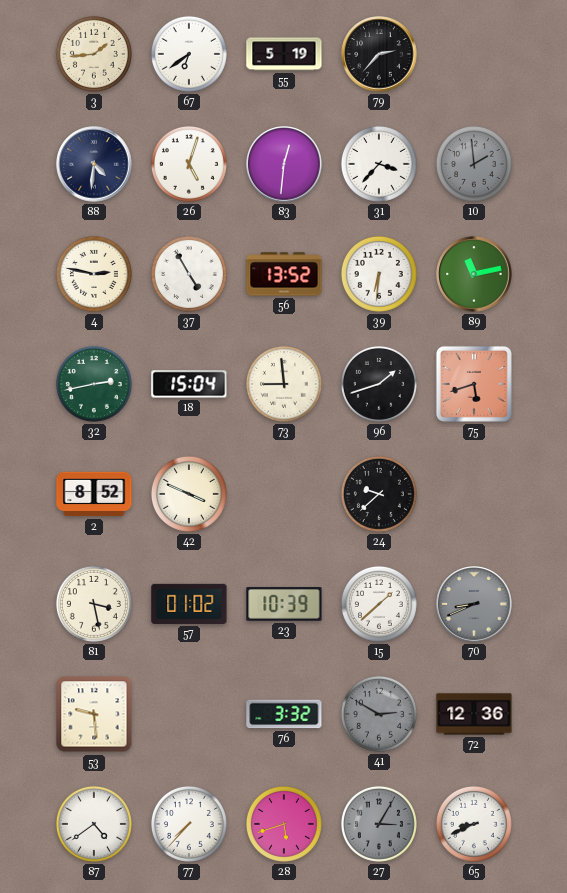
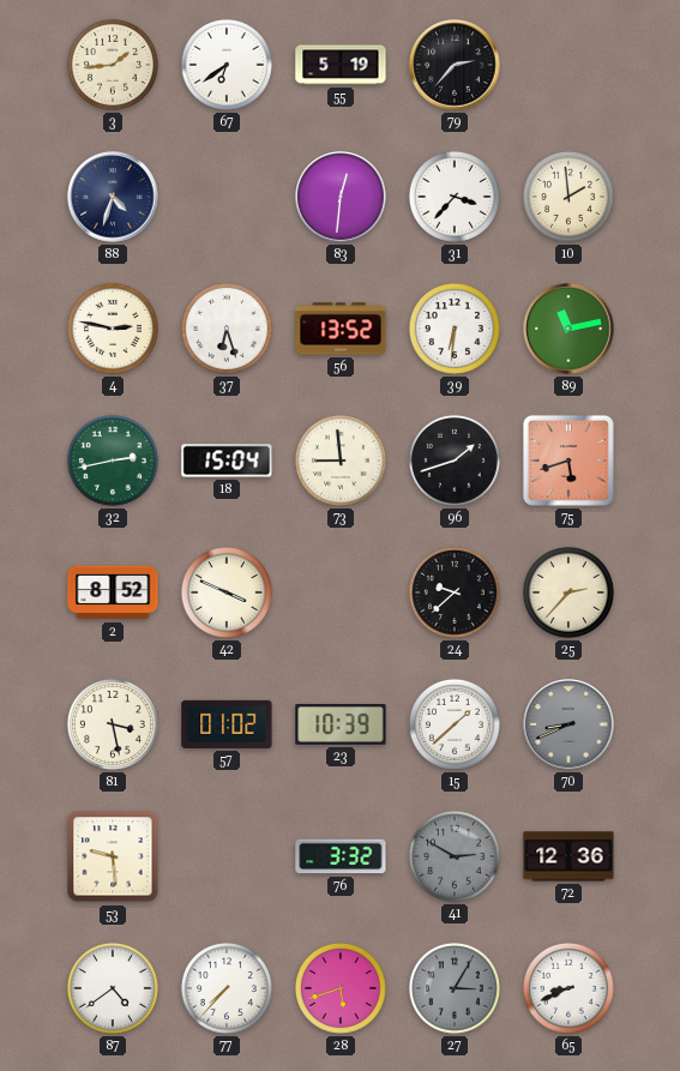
88: 4:31 -> 4:33 (113, 197)
26: 5:03 -> none (189, 164)
10 dial: grey -> cream (568, 197)
37: 4:55 -> 6:27 (227, 329)
25: none -> 2:37 (568, 592)
